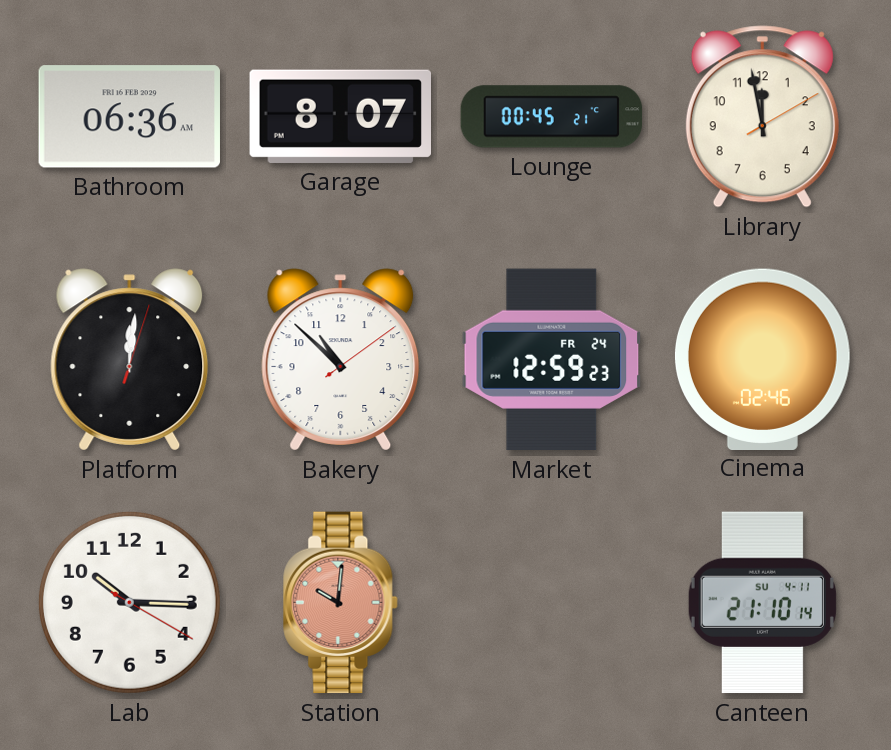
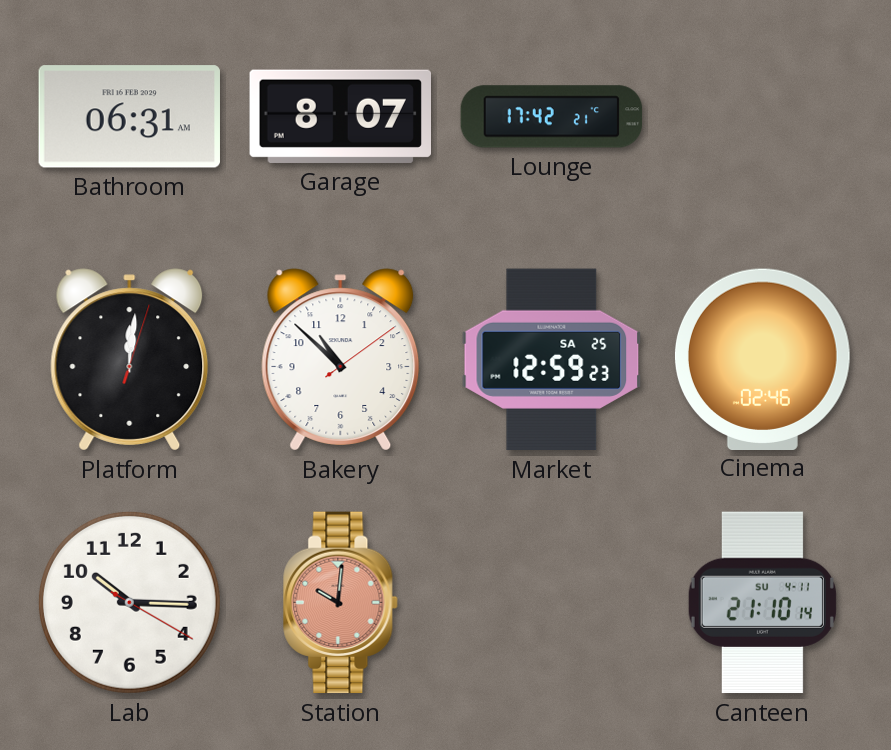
Bathroom: 06:36 -> 06:31 (129, 117)
Lounge: 00:45 -> 17:42 (552, 117)
Library: 11:58 -> none (762, 117)
Market date: FR 24 -> SA 25 (552, 360)
